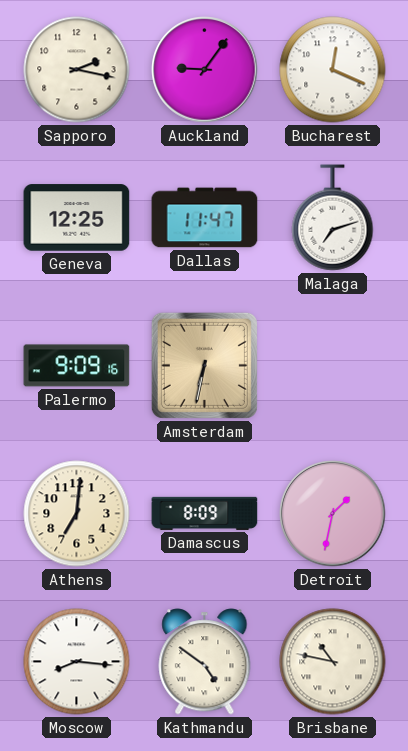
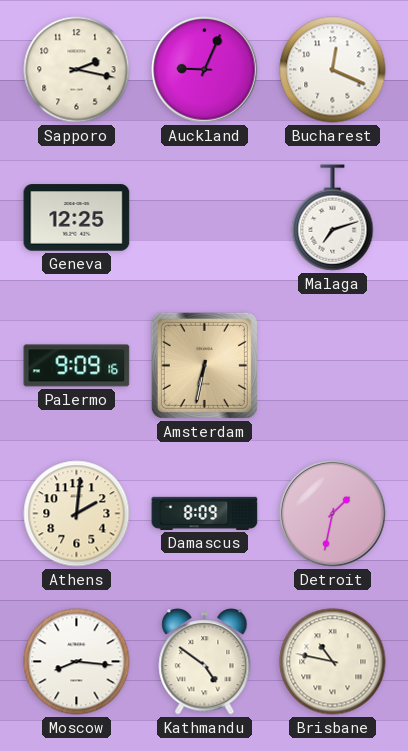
Auckland: 9:06 -> 9:04 (205, 70)
Dallas: 11:47 -> none (205, 218)
Athens: 7:01 -> 2:01 (77, 514)
